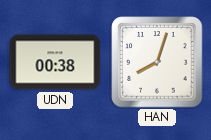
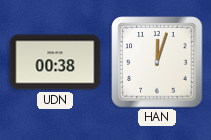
HAN: 8:03 -> 12:03 (157, 62)
